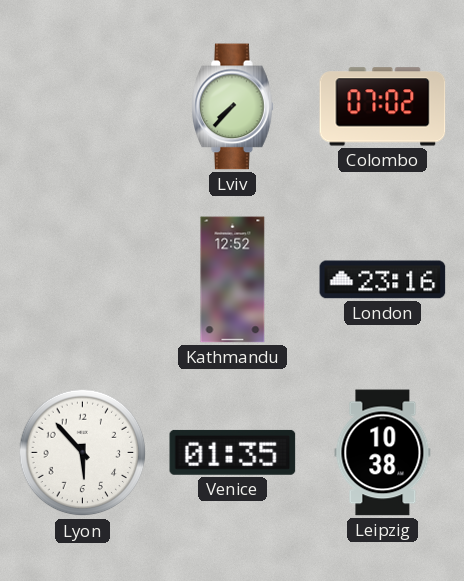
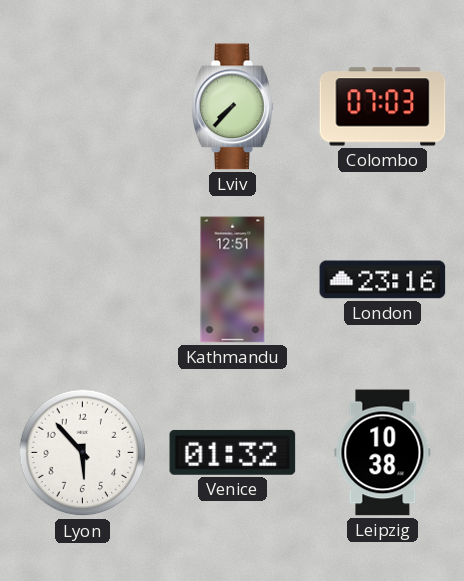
Colombo: 07:02 -> 07:03 (383, 107)
Kathmandu: 12:52 -> 12:51 (233, 280)
Venice: 01:35 -> 01:32 (233, 452)
